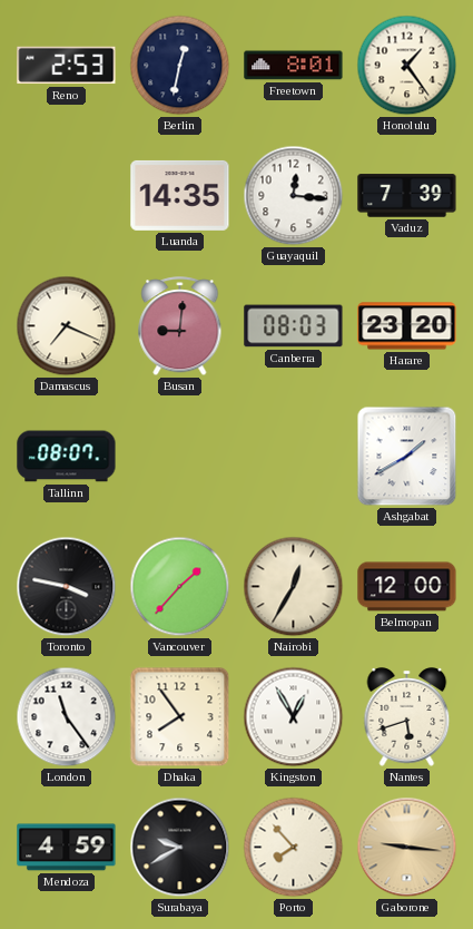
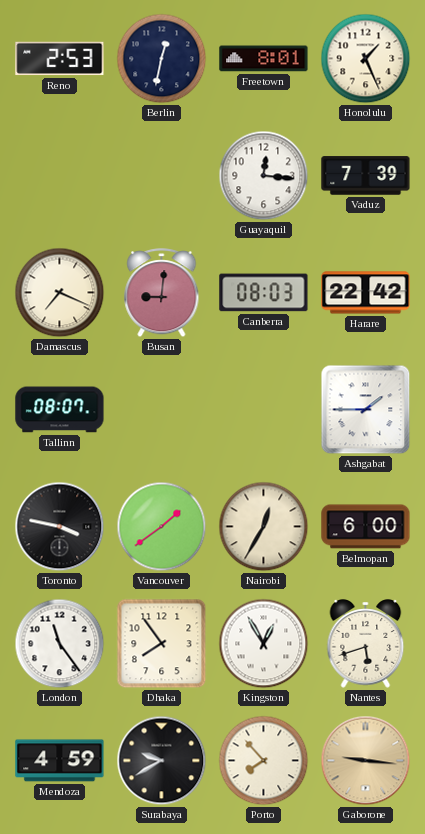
Honolulu: 1:24 -> 1:26 (366, 59)
Luanda: 14:35 -> none (180, 195)
Harare: 23:20 -> 22:42 (366, 293)
Ashgabat: 1:40 -> 1:45 (366, 410)
Vancouver: 1:37 -> 1:39 (162, 527)
Belmopan: 12:00 -> 6:00 (366, 527)
